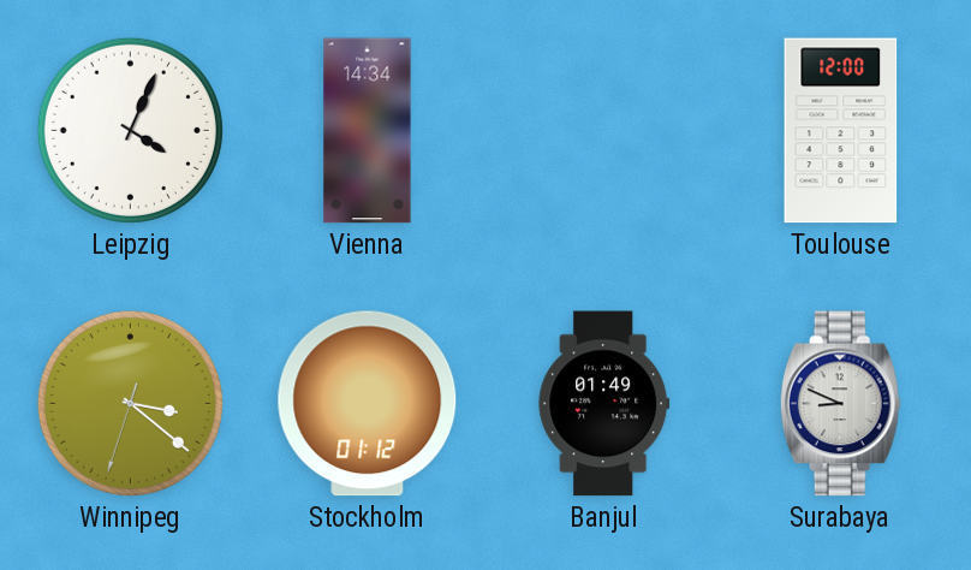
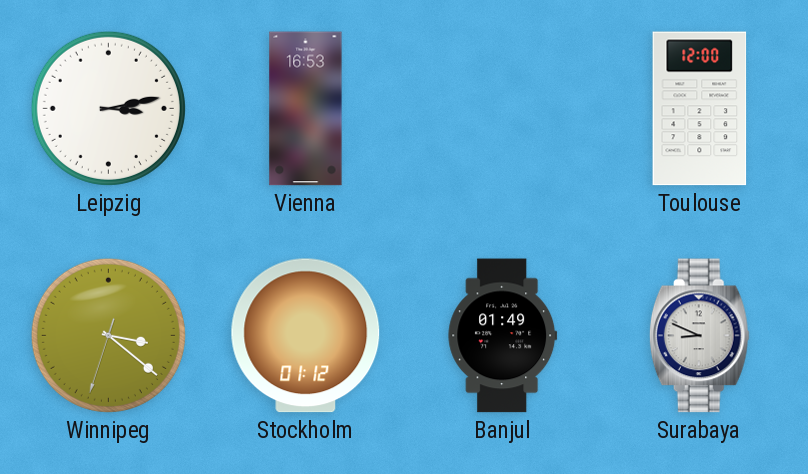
Leipzig: 4:04 -> 3:13 (108, 108)
Vienna: 14:34 -> 16:53 (306, 109)
